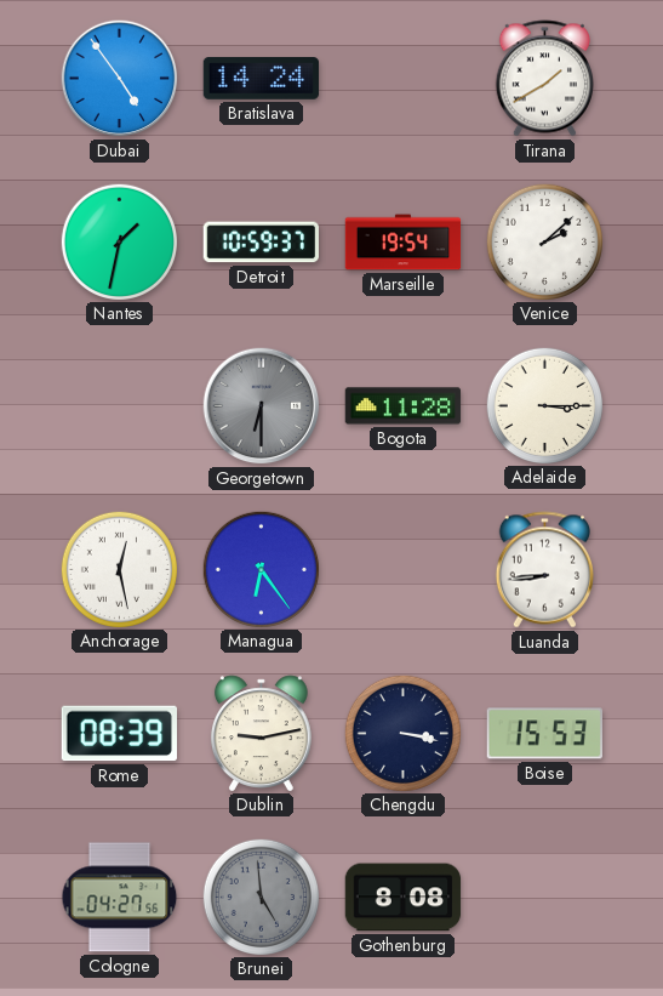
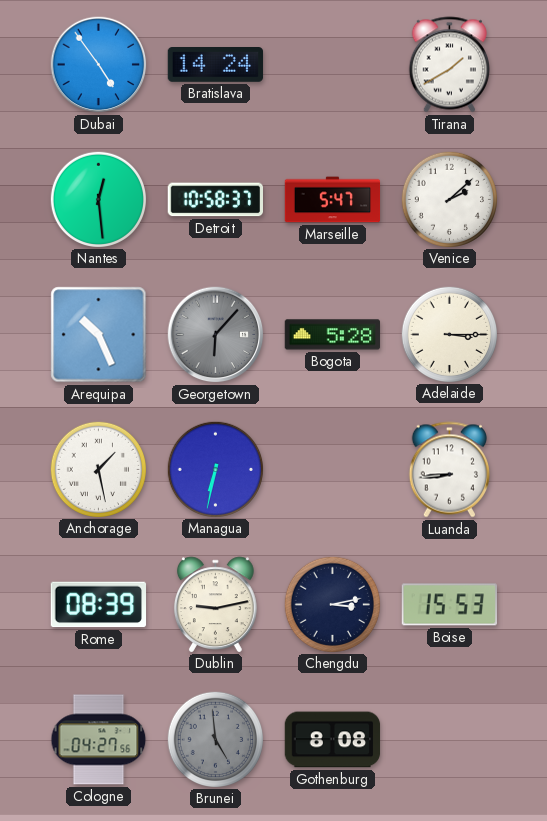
Nantes: 1:32 -> 12:29 (98, 199)
Detroit: 10:59 -> 10:58 (215, 200)
Marseille: 19:54 -> 5:47 (333, 200)
Arequipa: none -> 10:26 (99, 335)
Georgetown: 6:30 -> 6:07 (216, 335)
Bogota: 11:28 -> 5:28 (333, 335)
Anchorage: 12:28 -> 1:28 (98, 469)
Managua: 6:24 -> 6:32 (215, 469)
Chengdu: 3:17 -> 3:13 (332, 604)
